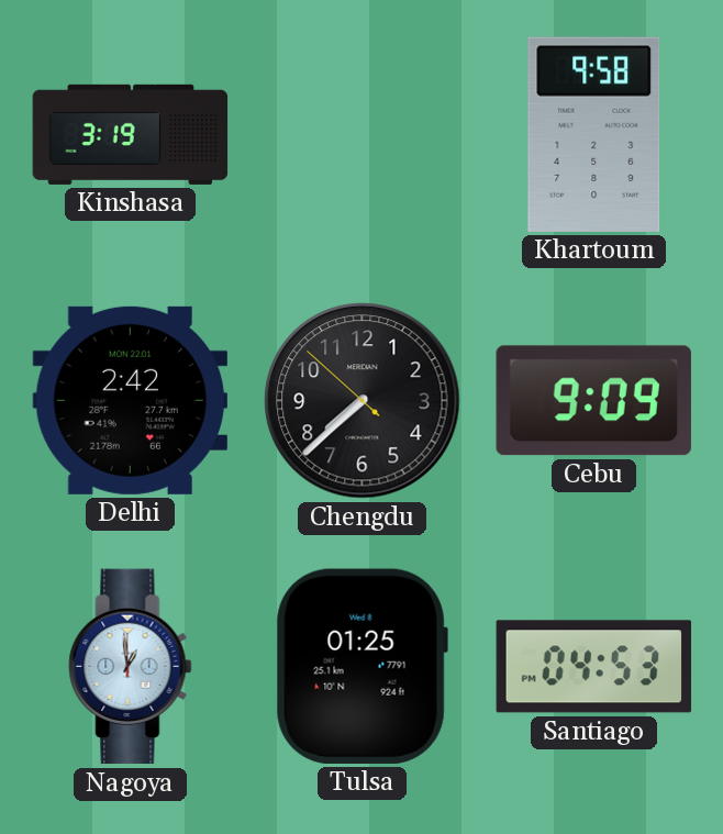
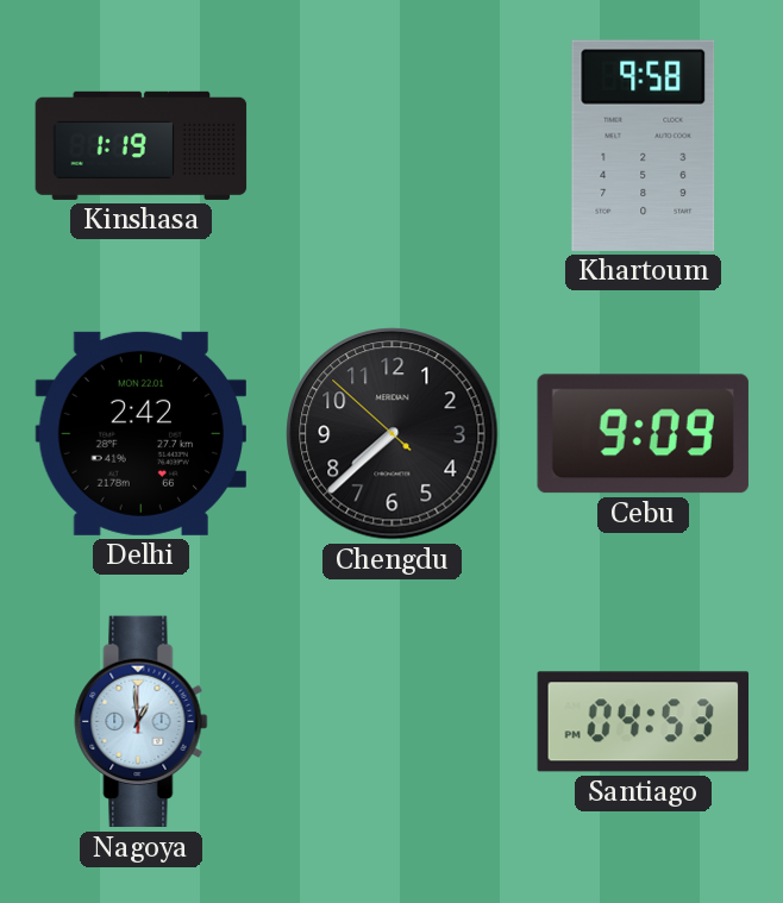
Kinshasa: 3:19 -> 1:19 (142, 145)
Tulsa: 01:25 -> none (361, 666)
